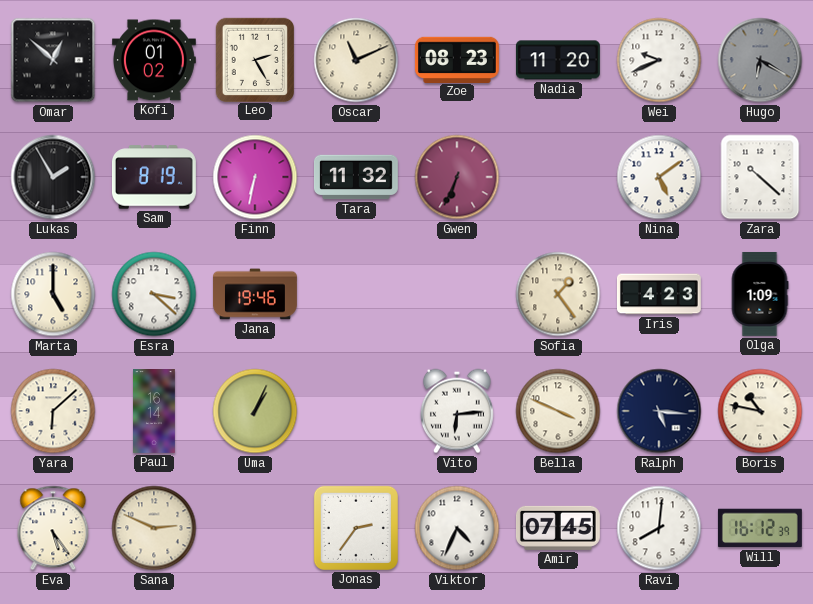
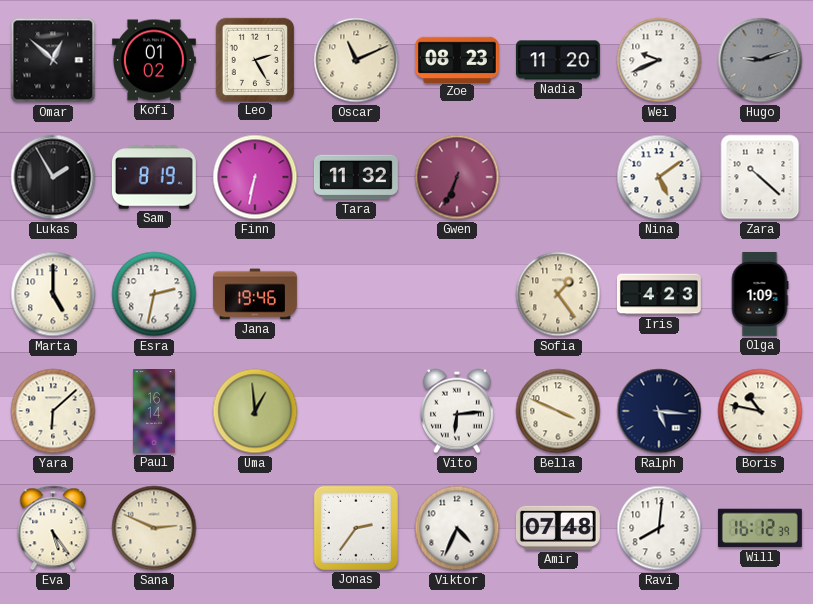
Hugo: 6:20 -> 9:12 (760, 60)
Esra: 3:22 -> 2:32 (154, 294)
Uma: 1:04 -> 12:59 (255, 411)
Amir: 07:45 -> 07:48 (558, 528)
